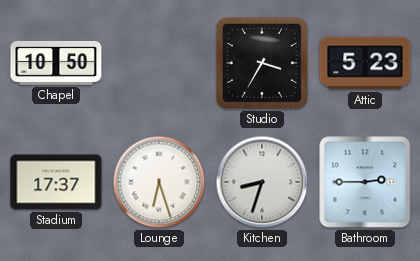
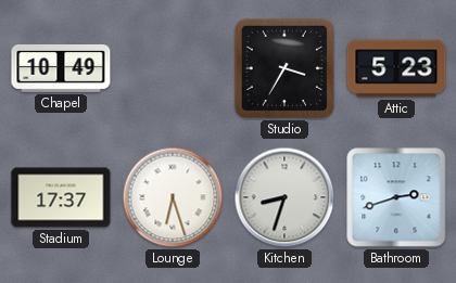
Chapel: 10:50 -> 10:49 (61, 68)
Bathroom: 2:45 -> 2:42 (396, 197)
